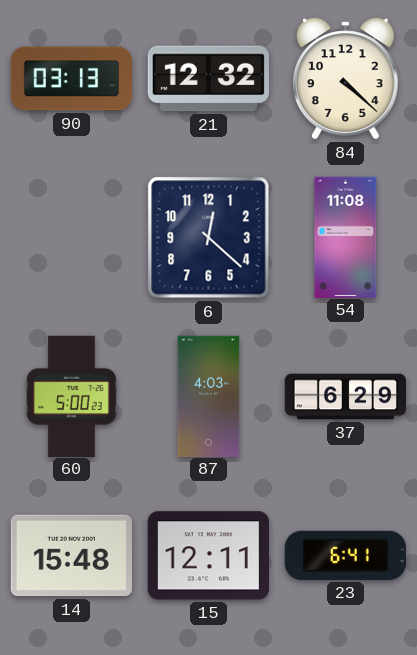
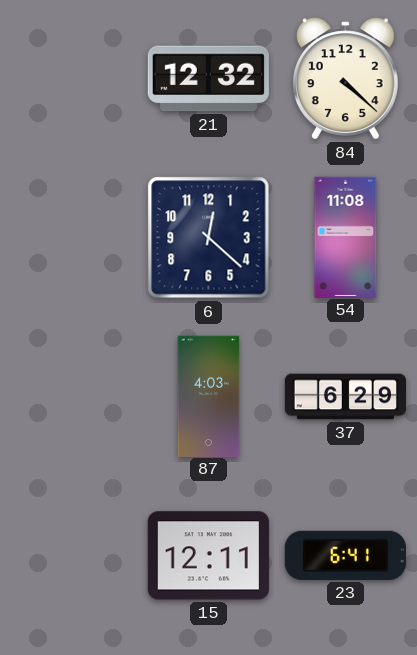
90: 03:13 -> none (71, 79)
60: 5:00 -> none (72, 396)
14: 15:48 -> none (71, 556)
